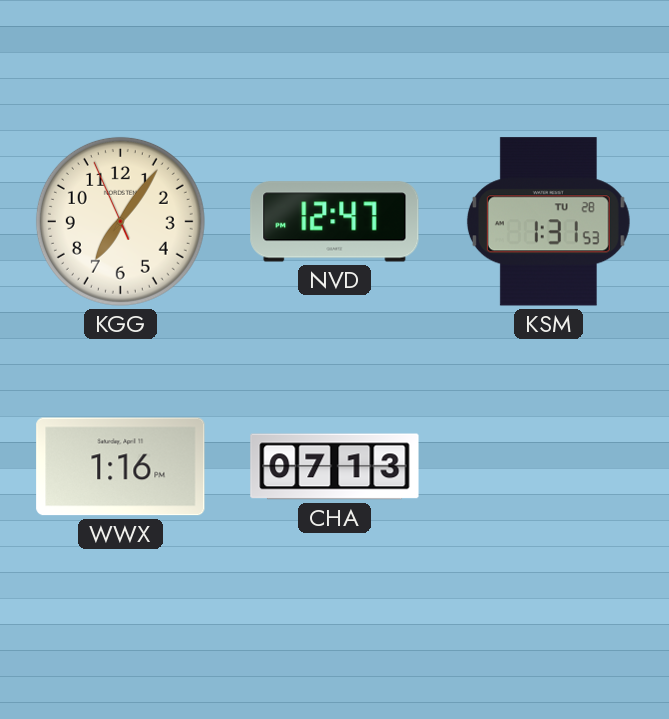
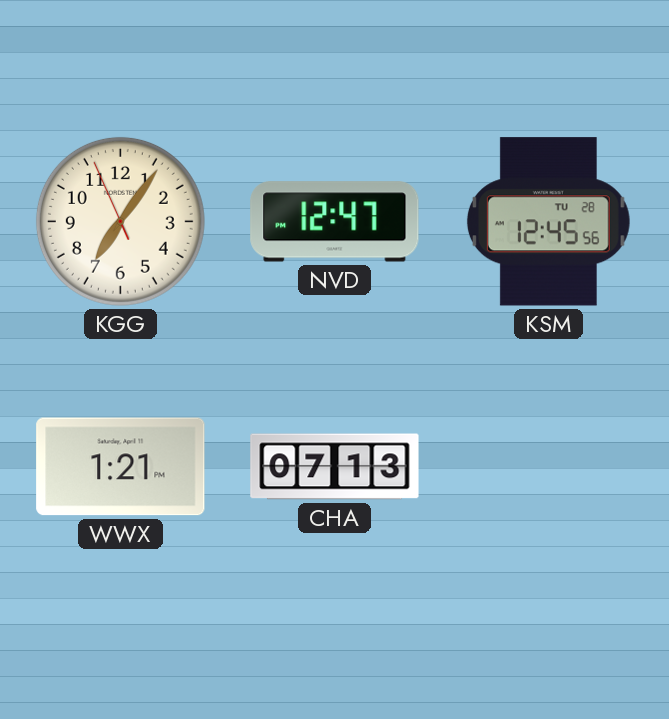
KSM: 1:31 -> 12:45 (548, 222)
WWX: 1:16 -> 1:21 (121, 467)
